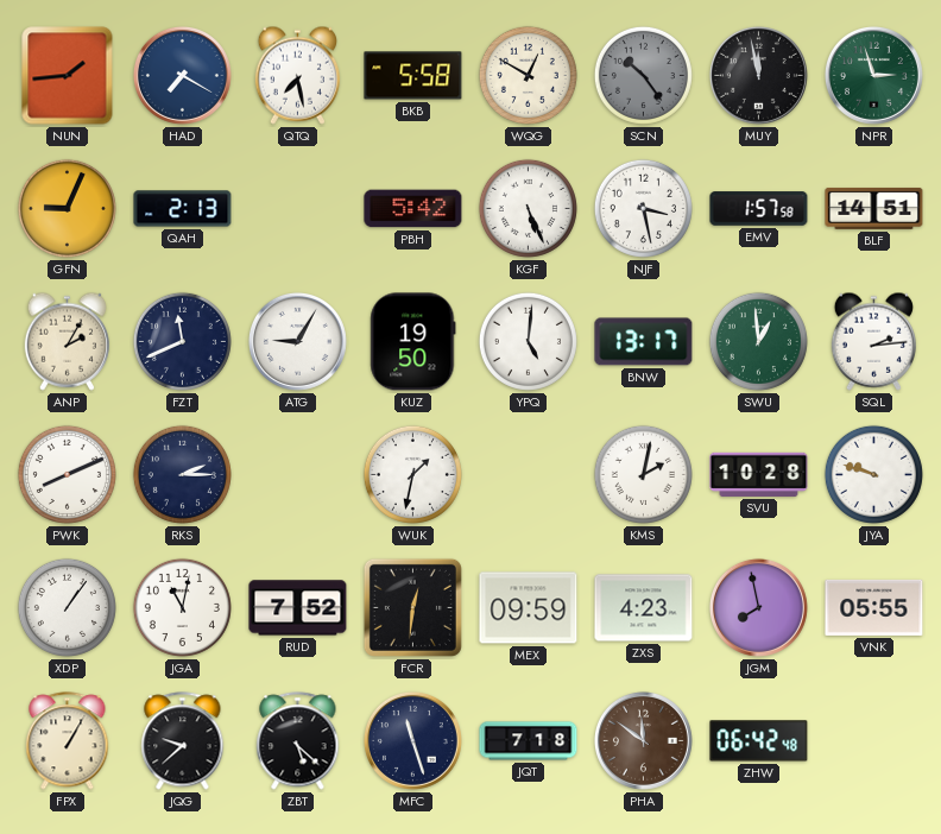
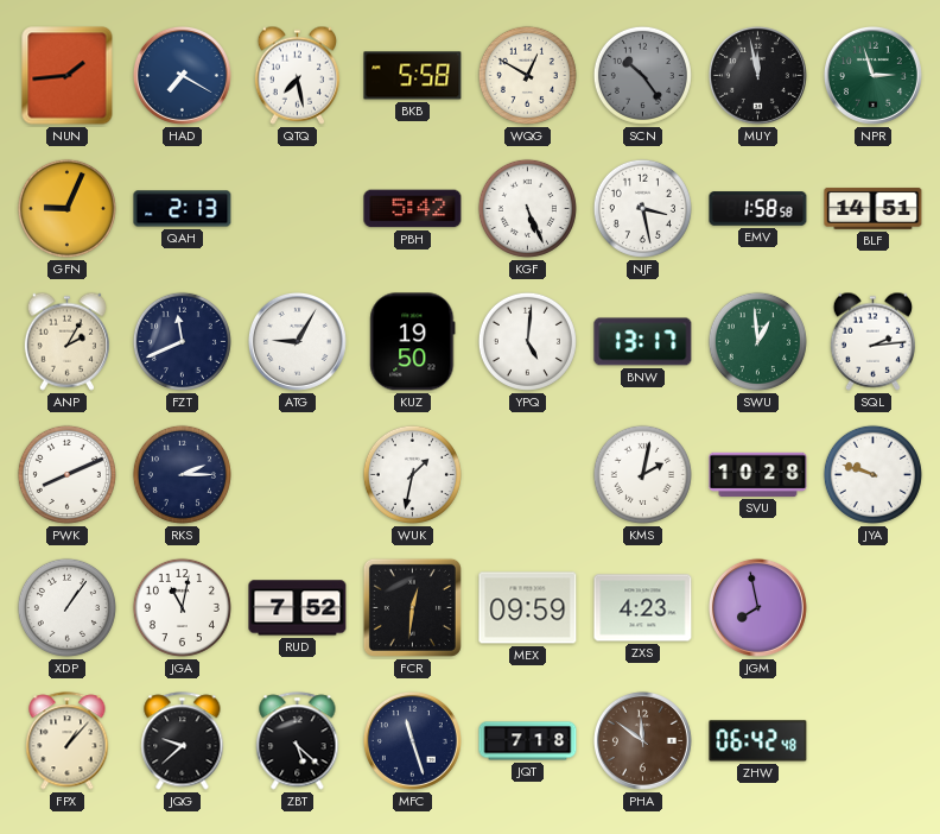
EMV: 1:57 -> 1:58 (758, 209)
VNK: 05:55 -> none (874, 607)
FPX: 1:05 -> 1:07 (68, 741)
